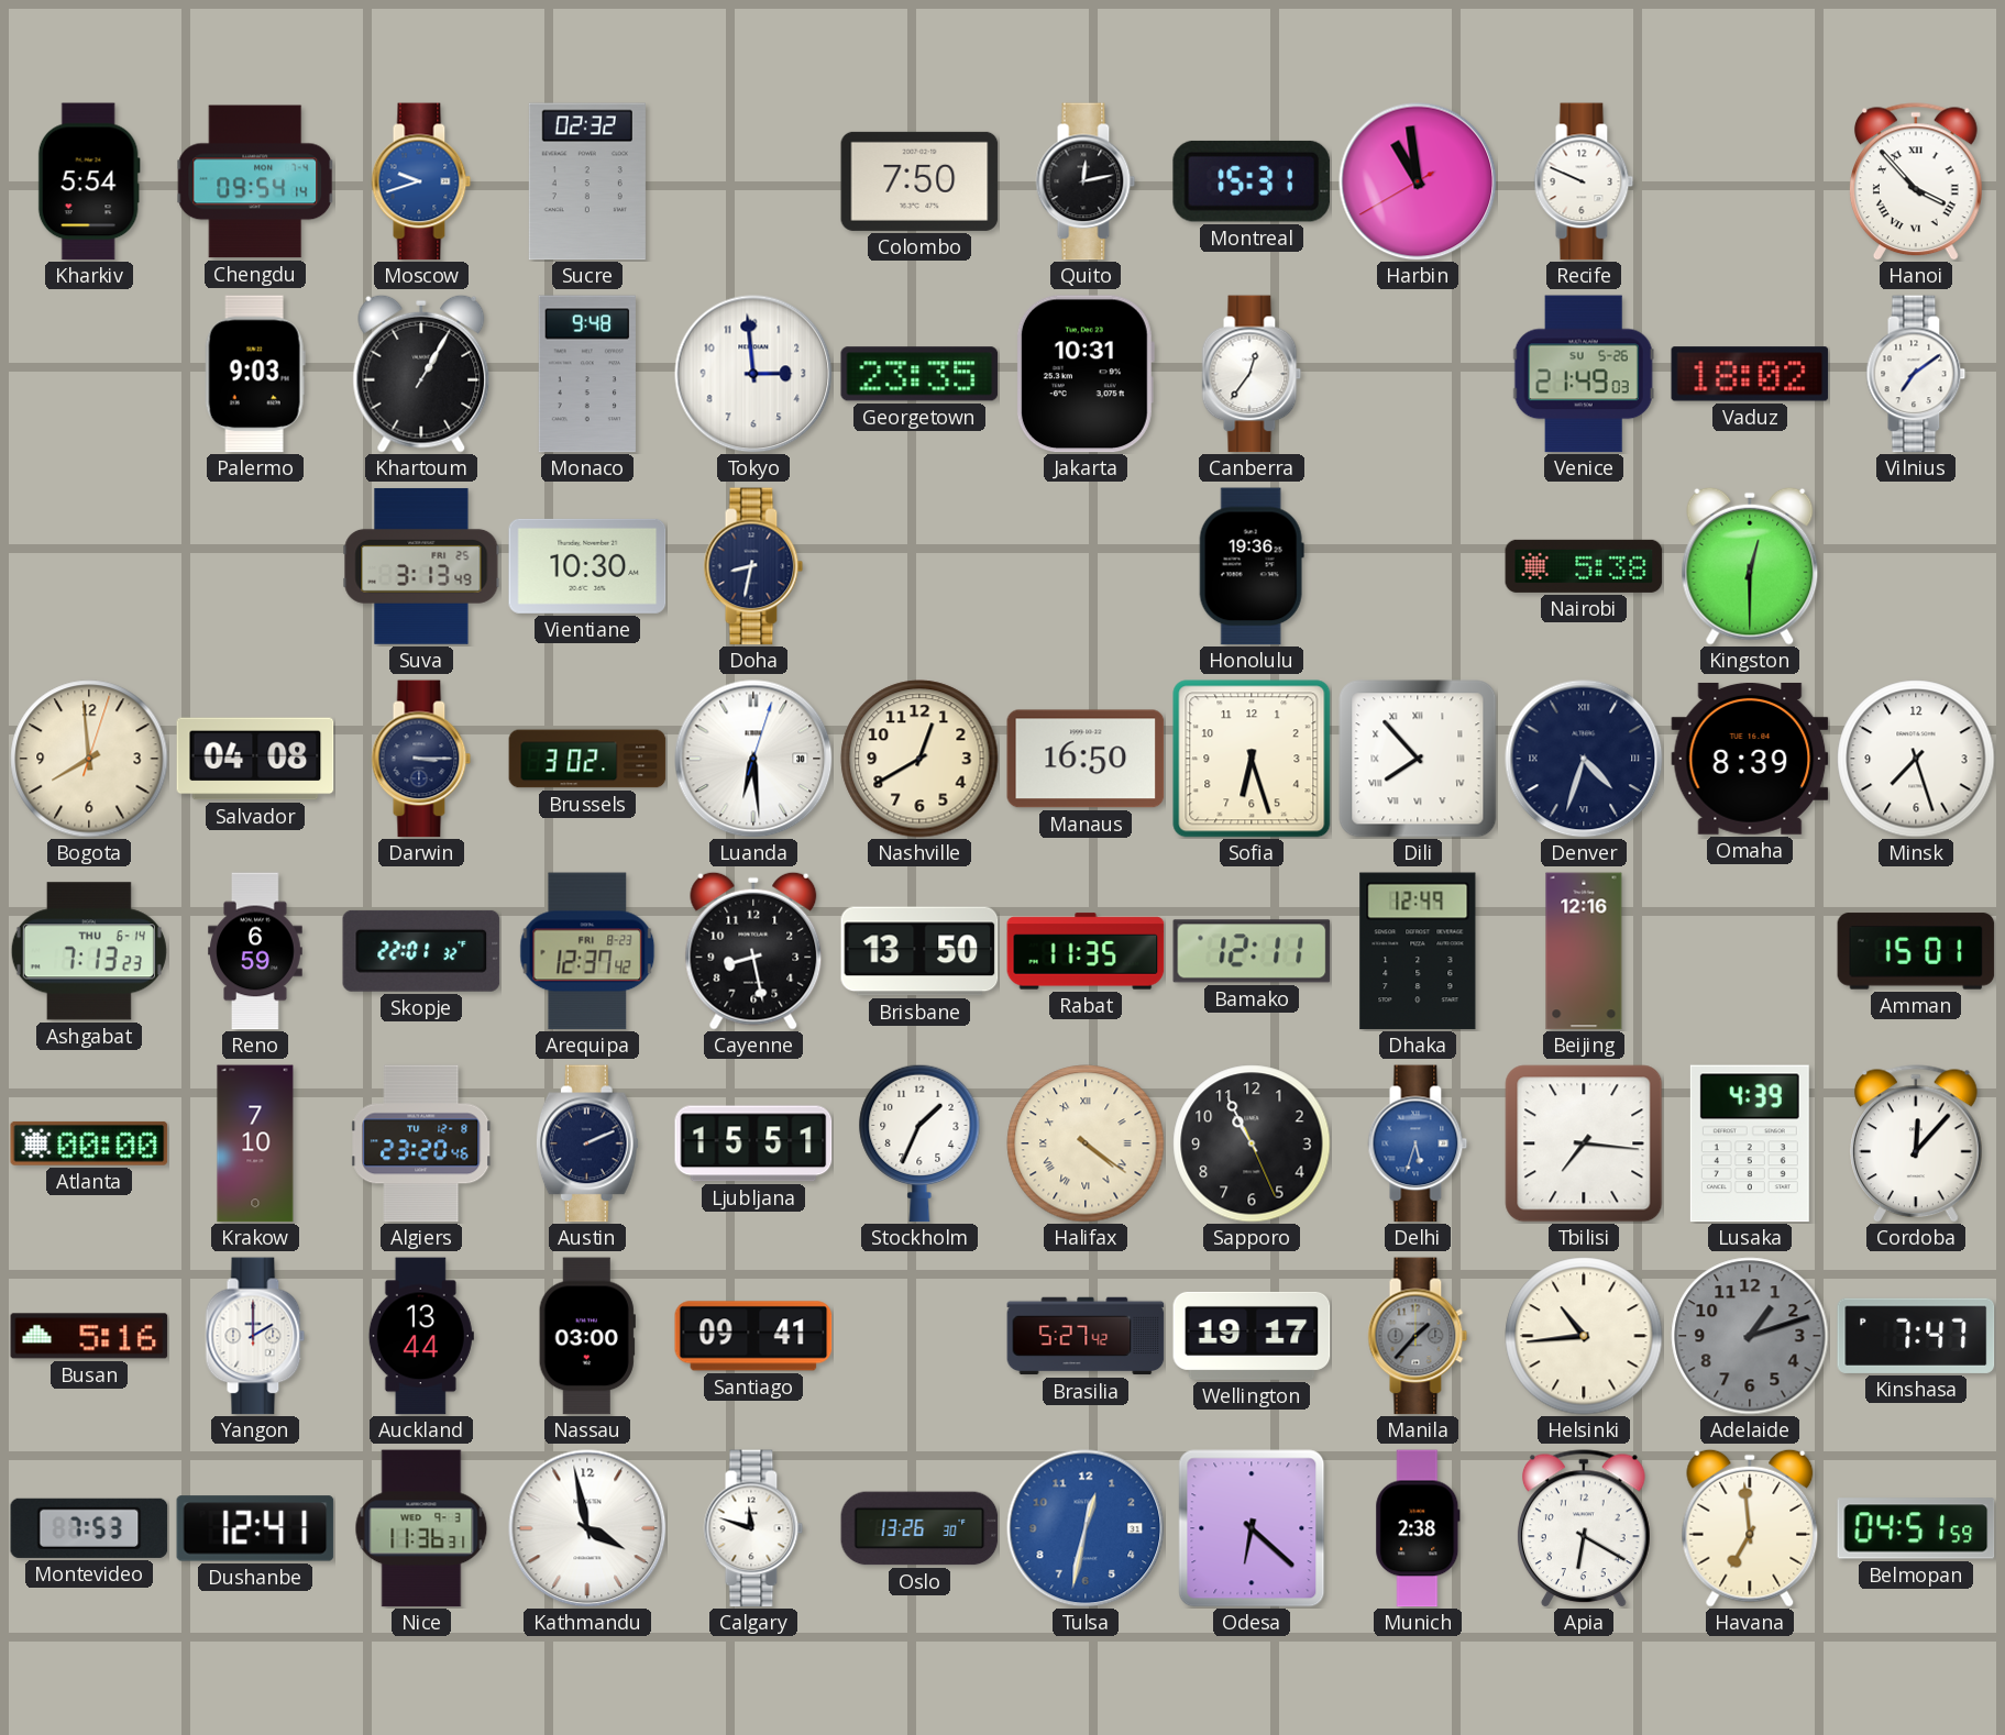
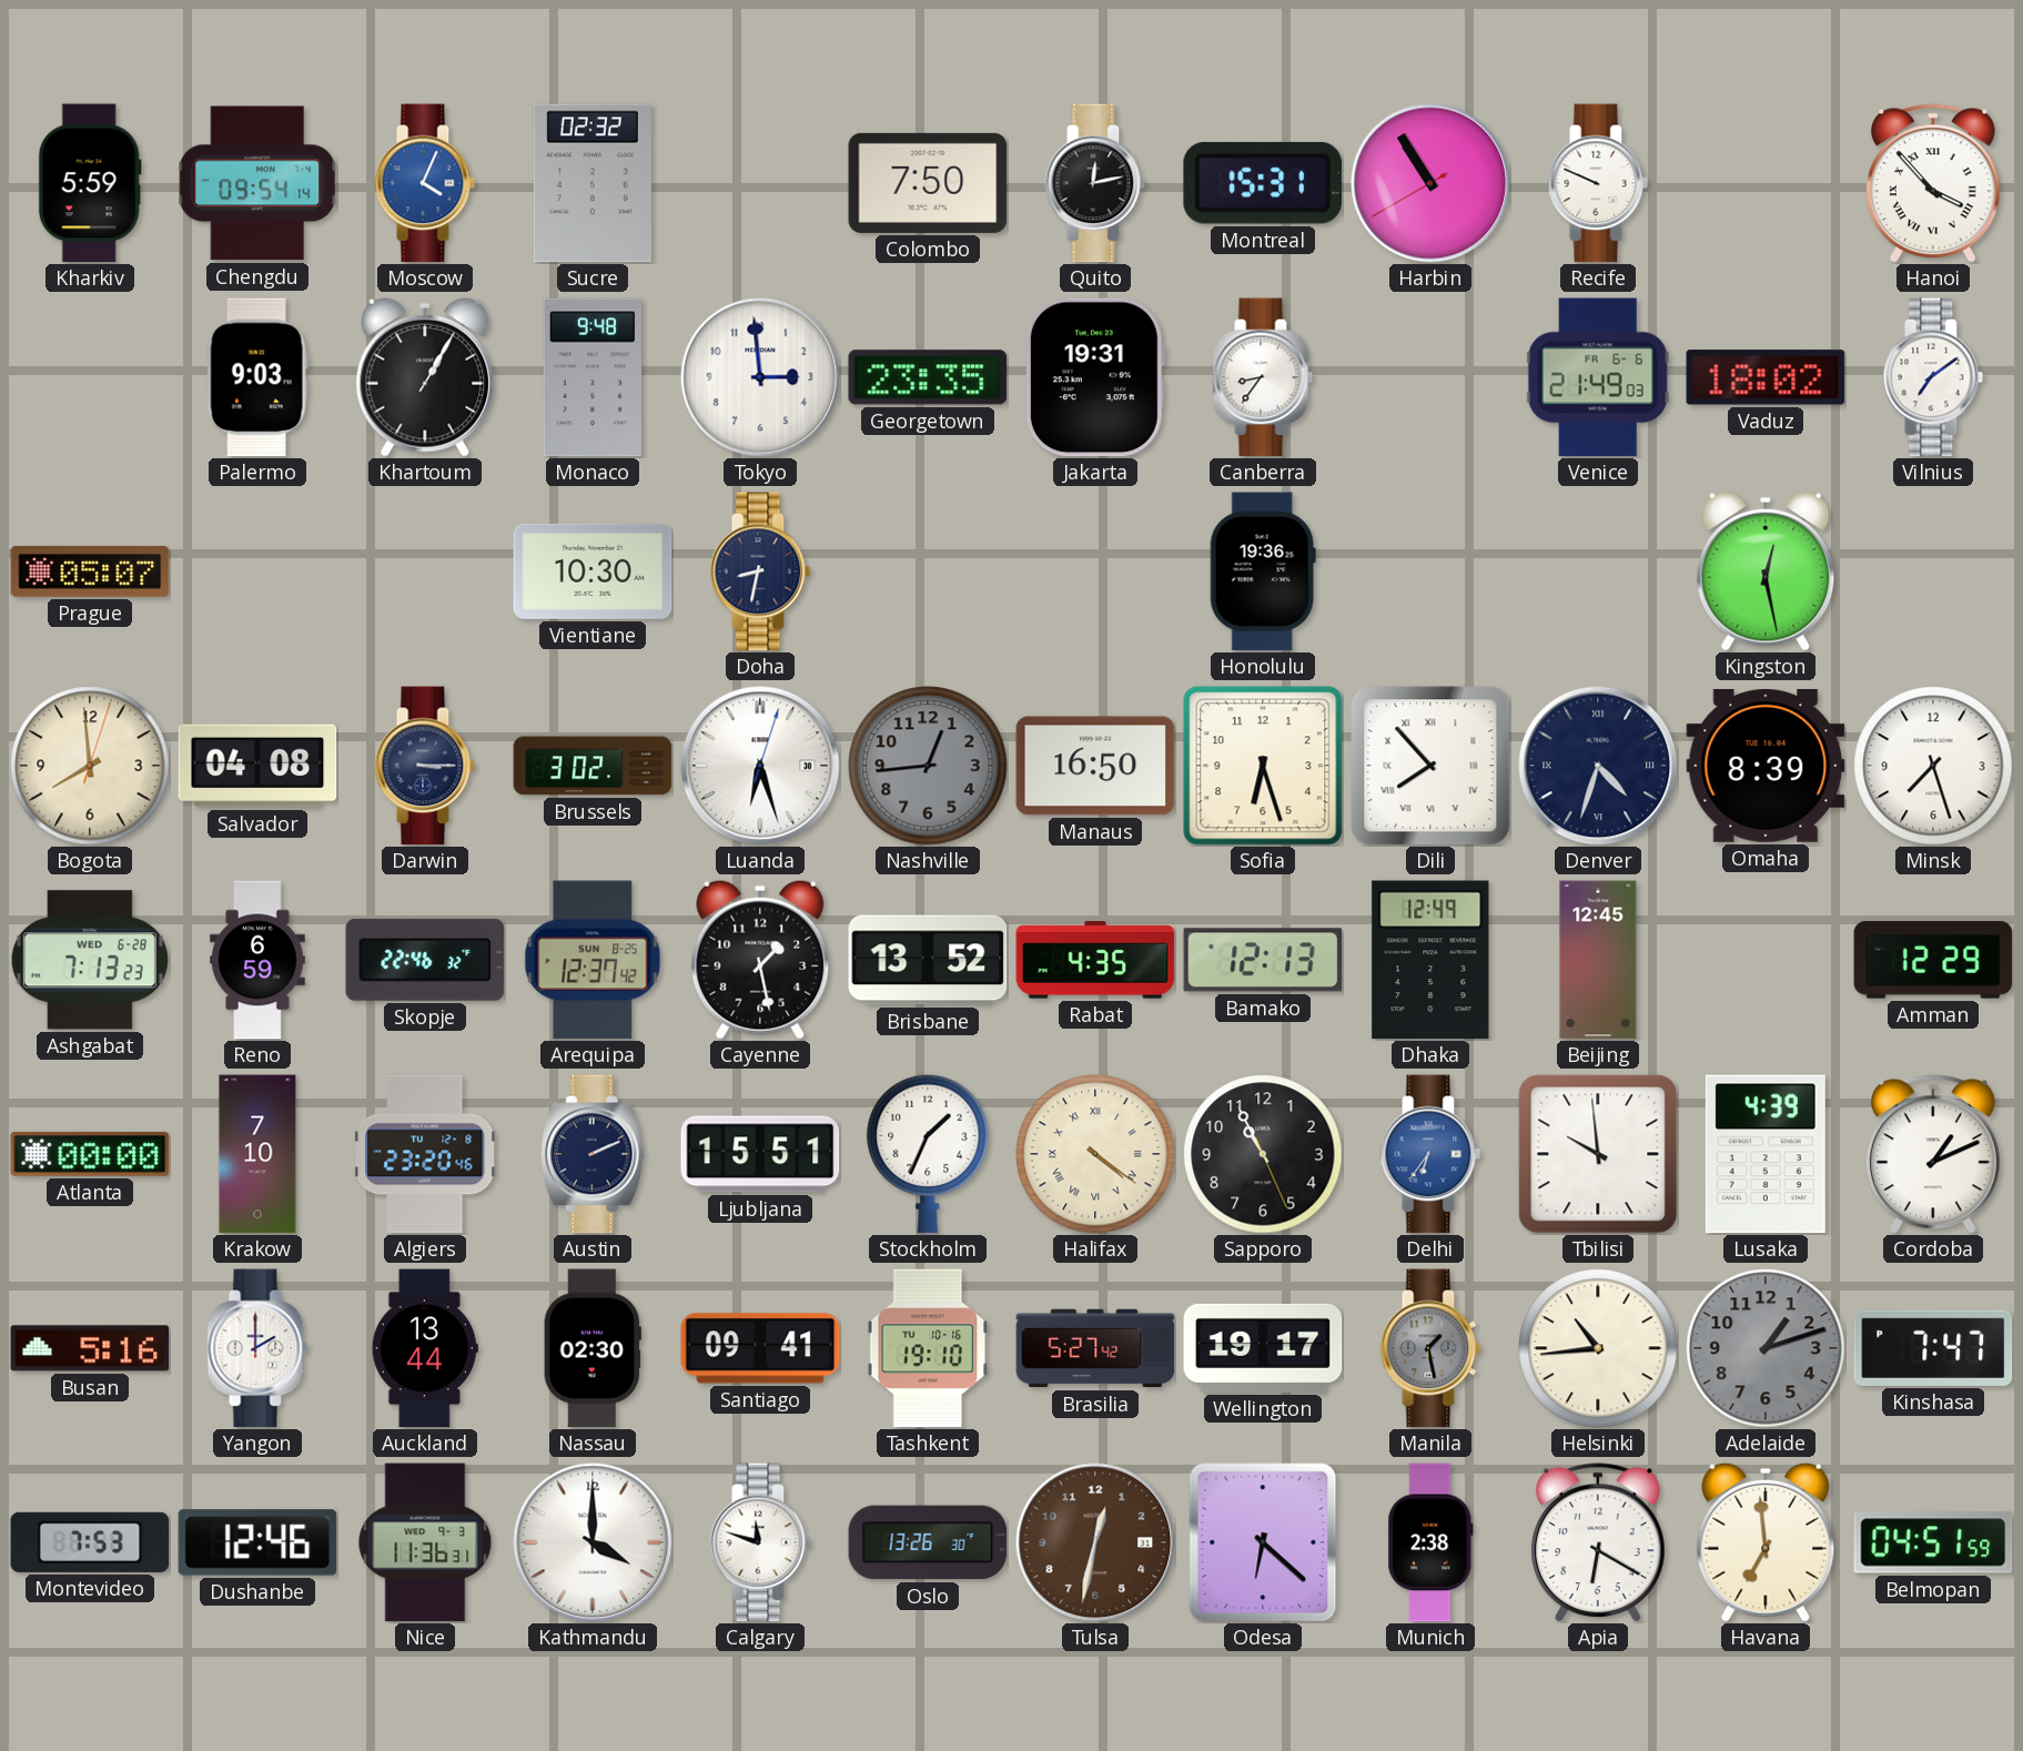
Kharkiv: 5:54 -> 5:59 (90, 183)
Moscow: 9:42 -> 4:04 (425, 183)
Harbin: 10:58 -> 10:54 (1430, 183)
Jakarta: 10:31 -> 19:31 (1094, 377)
Canberra: 12:36 -> 8:36 (1263, 377)
Venice date: SU 5-26 -> FR 6-6 (1598, 377)
Prague: none -> 05:07 (90, 571)
Suva: 3:13 -> none (421, 566)
Nairobi: 5:38 -> none (1584, 566)
Kingston: 12:30 -> 12:28 (1766, 571)
Luanda: 6:29 -> 6:27 (760, 766)
Nashville: 12:40 -> 12:44 (928, 766)
Nashville dial: cream -> grey (928, 766)
Ashgabat date: THU 6-14 -> WED 6-28 (90, 960)
Skopje: 22:01 -> 22:46 (425, 960)
Arequipa date: FRI 8-23 -> SUN 8-25 (593, 960)
Cayenne: 8:28 -> 1:28 (760, 960)
Brisbane: 13:50 -> 13:52 (928, 960)
Rabat: 11:35 -> 4:35 (1095, 960)
Bamako: 12:11 -> 12:13 (1263, 960)
Beijing: 12:16 -> 12:45 (1598, 960)
Amman: 15:01 -> 12:29 (1933, 960)
Delhi: 5:33 -> 6:36 (1430, 1154)
Tbilisi: 7:16 -> 9:59 (1598, 1154)
Cordoba: 12:07 -> 1:11 (1933, 1154)
Nassau: 03:00 -> 02:30 (593, 1348)
Tashkent: none -> 19:10 (928, 1348)
Manila: 1:37 -> 1:28 (1430, 1348)
Dushanbe: 12:41 -> 12:46 (257, 1542)
Kathmandu: 3:58 -> 4:00 (593, 1542)
Tulsa dial: blue -> brown (1095, 1542)
